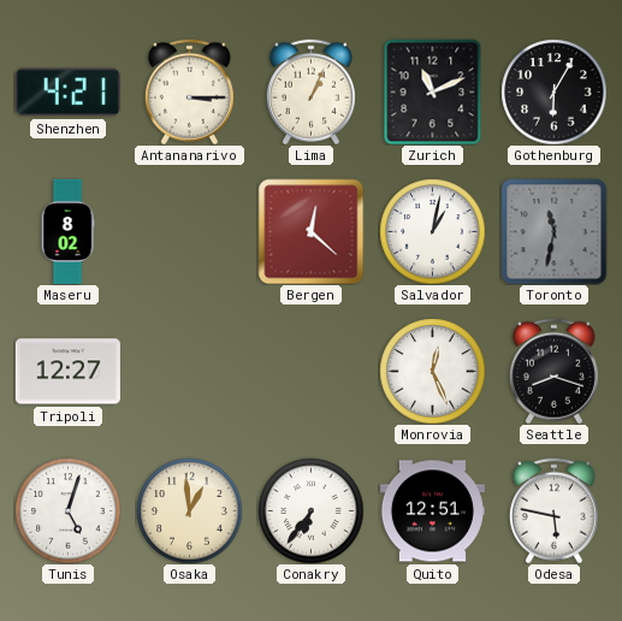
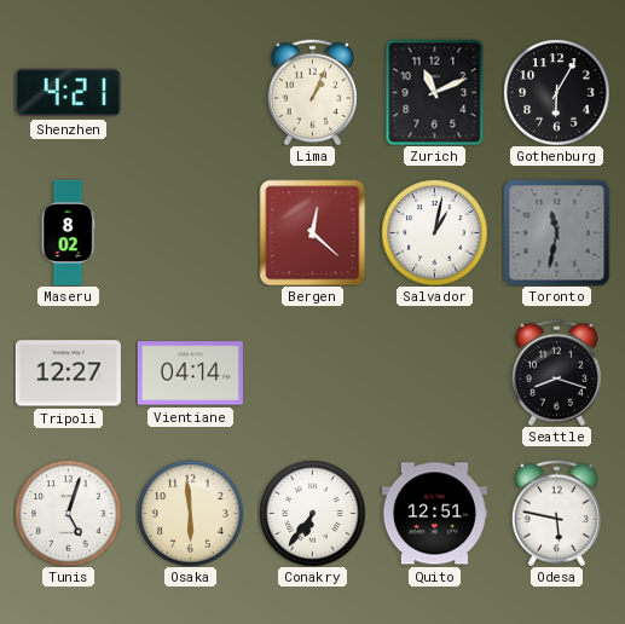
Antananarivo: 3:15 -> none (189, 91)
Vientiane: none -> 04:14 (190, 374)
Monrovia: 12:26 -> none (432, 371)
Osaka: 12:59 -> 5:59 (190, 513)
